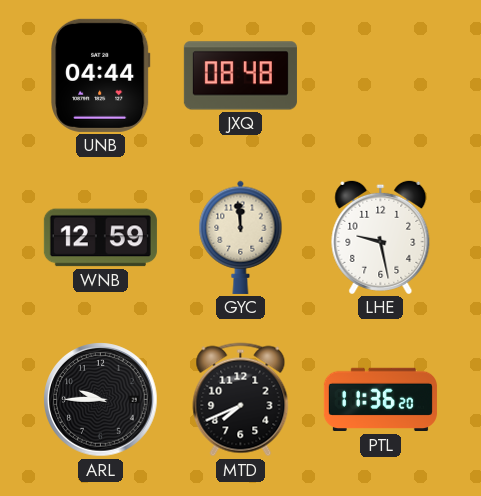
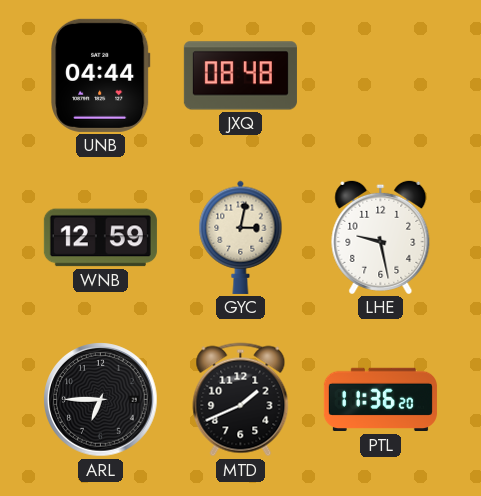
GYC: 11:59 -> 3:02 (241, 237)
ARL: 9:45 -> 6:45 (101, 400)
MTD: 7:41 -> 1:41 (241, 400)
